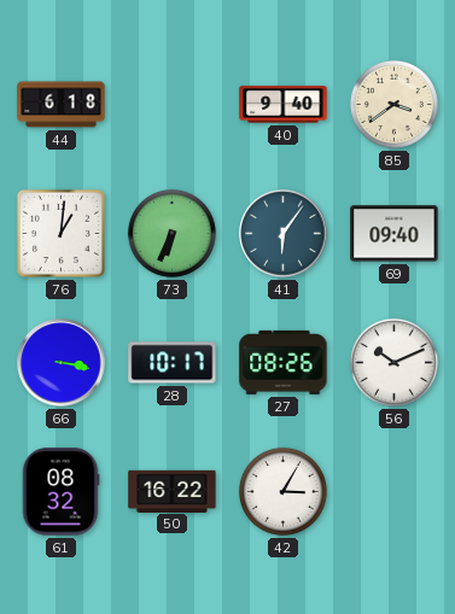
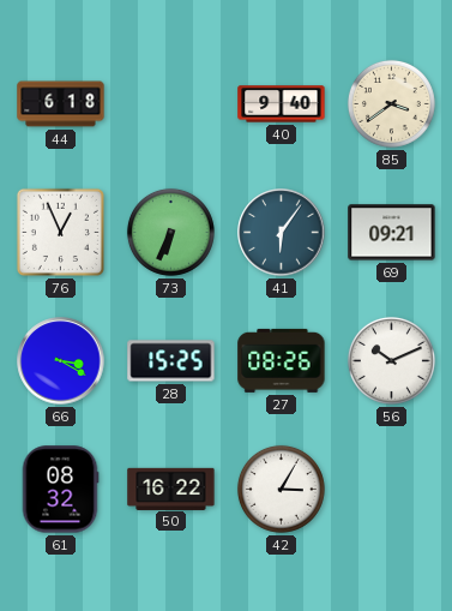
76: 1:01 -> 12:56 (60, 232)
69: 09:40 -> 09:21 (392, 233)
66: 3:17 -> 3:20 (61, 361)
28: 10:17 -> 15:25 (171, 361)
